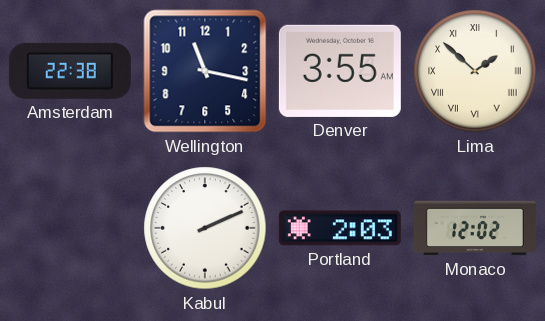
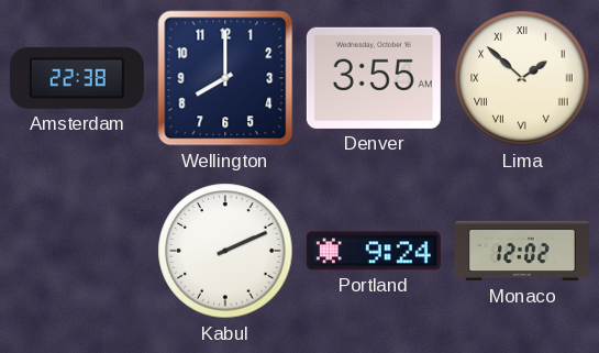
Wellington: 11:17 -> 8:00 (225, 78)
Portland: 2:03 -> 9:24 (374, 251)
